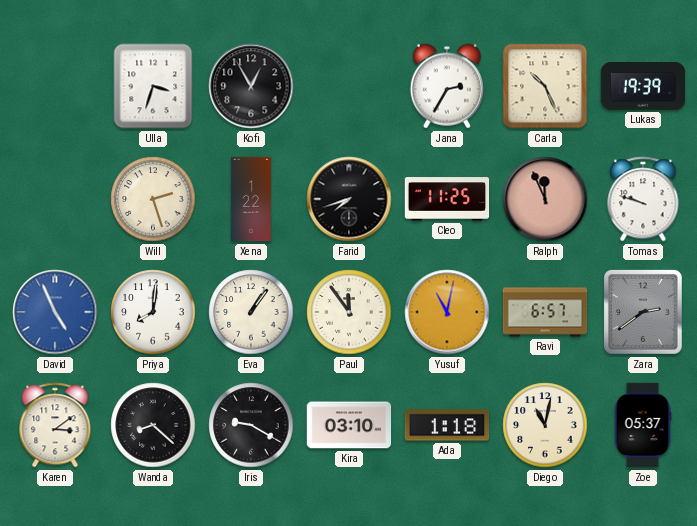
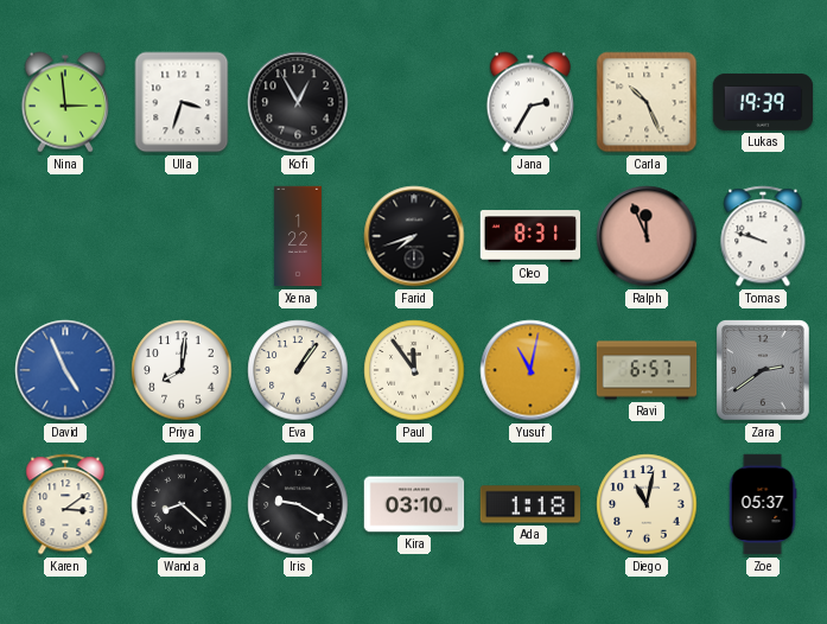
Nina: none -> 2:59 (64, 102)
Will: 2:27 -> none (153, 199)
Cleo: 11:25 -> 8:31 (530, 236)
